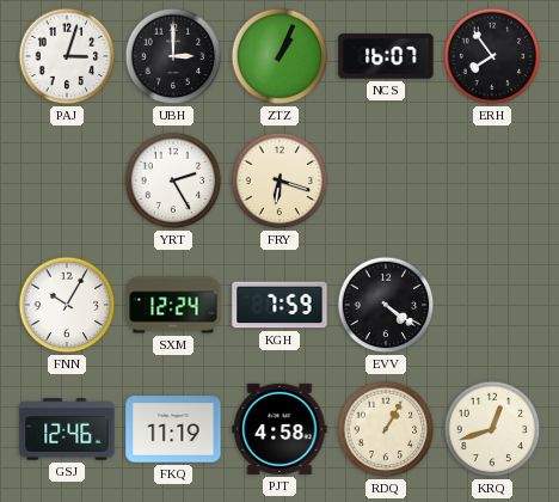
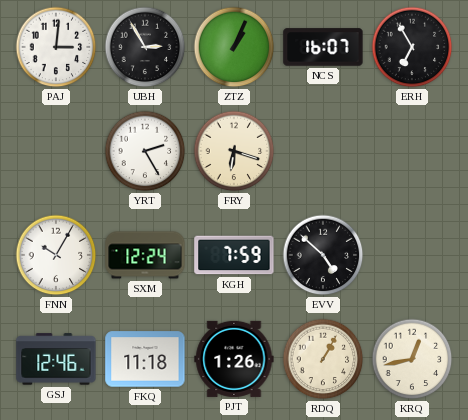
PAJ: 3:03 -> 3:01 (56, 47)
UBH: 3:00 -> 2:55 (145, 47)
ERH: 7:54 -> 6:55 (412, 47)
EVV: 4:21 -> 4:52 (323, 255)
FKQ: 11:19 -> 11:18 (145, 359)
PJT: 4:58 -> 1:26 (234, 359)
KRQ: 12:42 -> 12:43 (412, 359)
